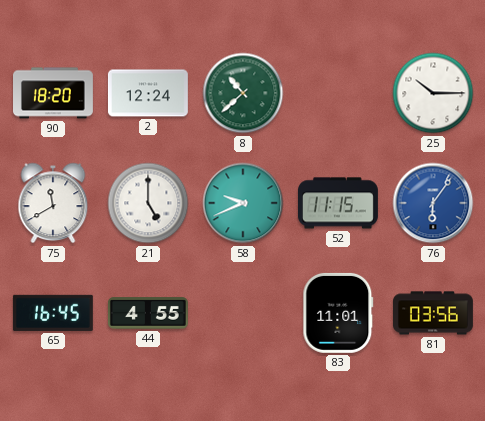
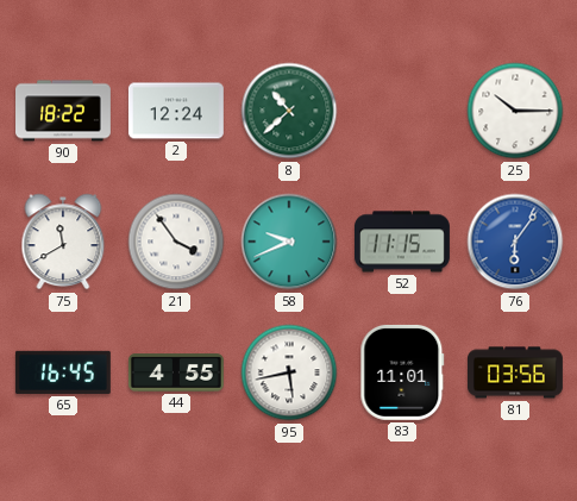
90: 18:20 -> 18:22 (64, 111)
21: 5:00 -> 3:54 (176, 242)
95: none -> 5:43 (289, 372)
